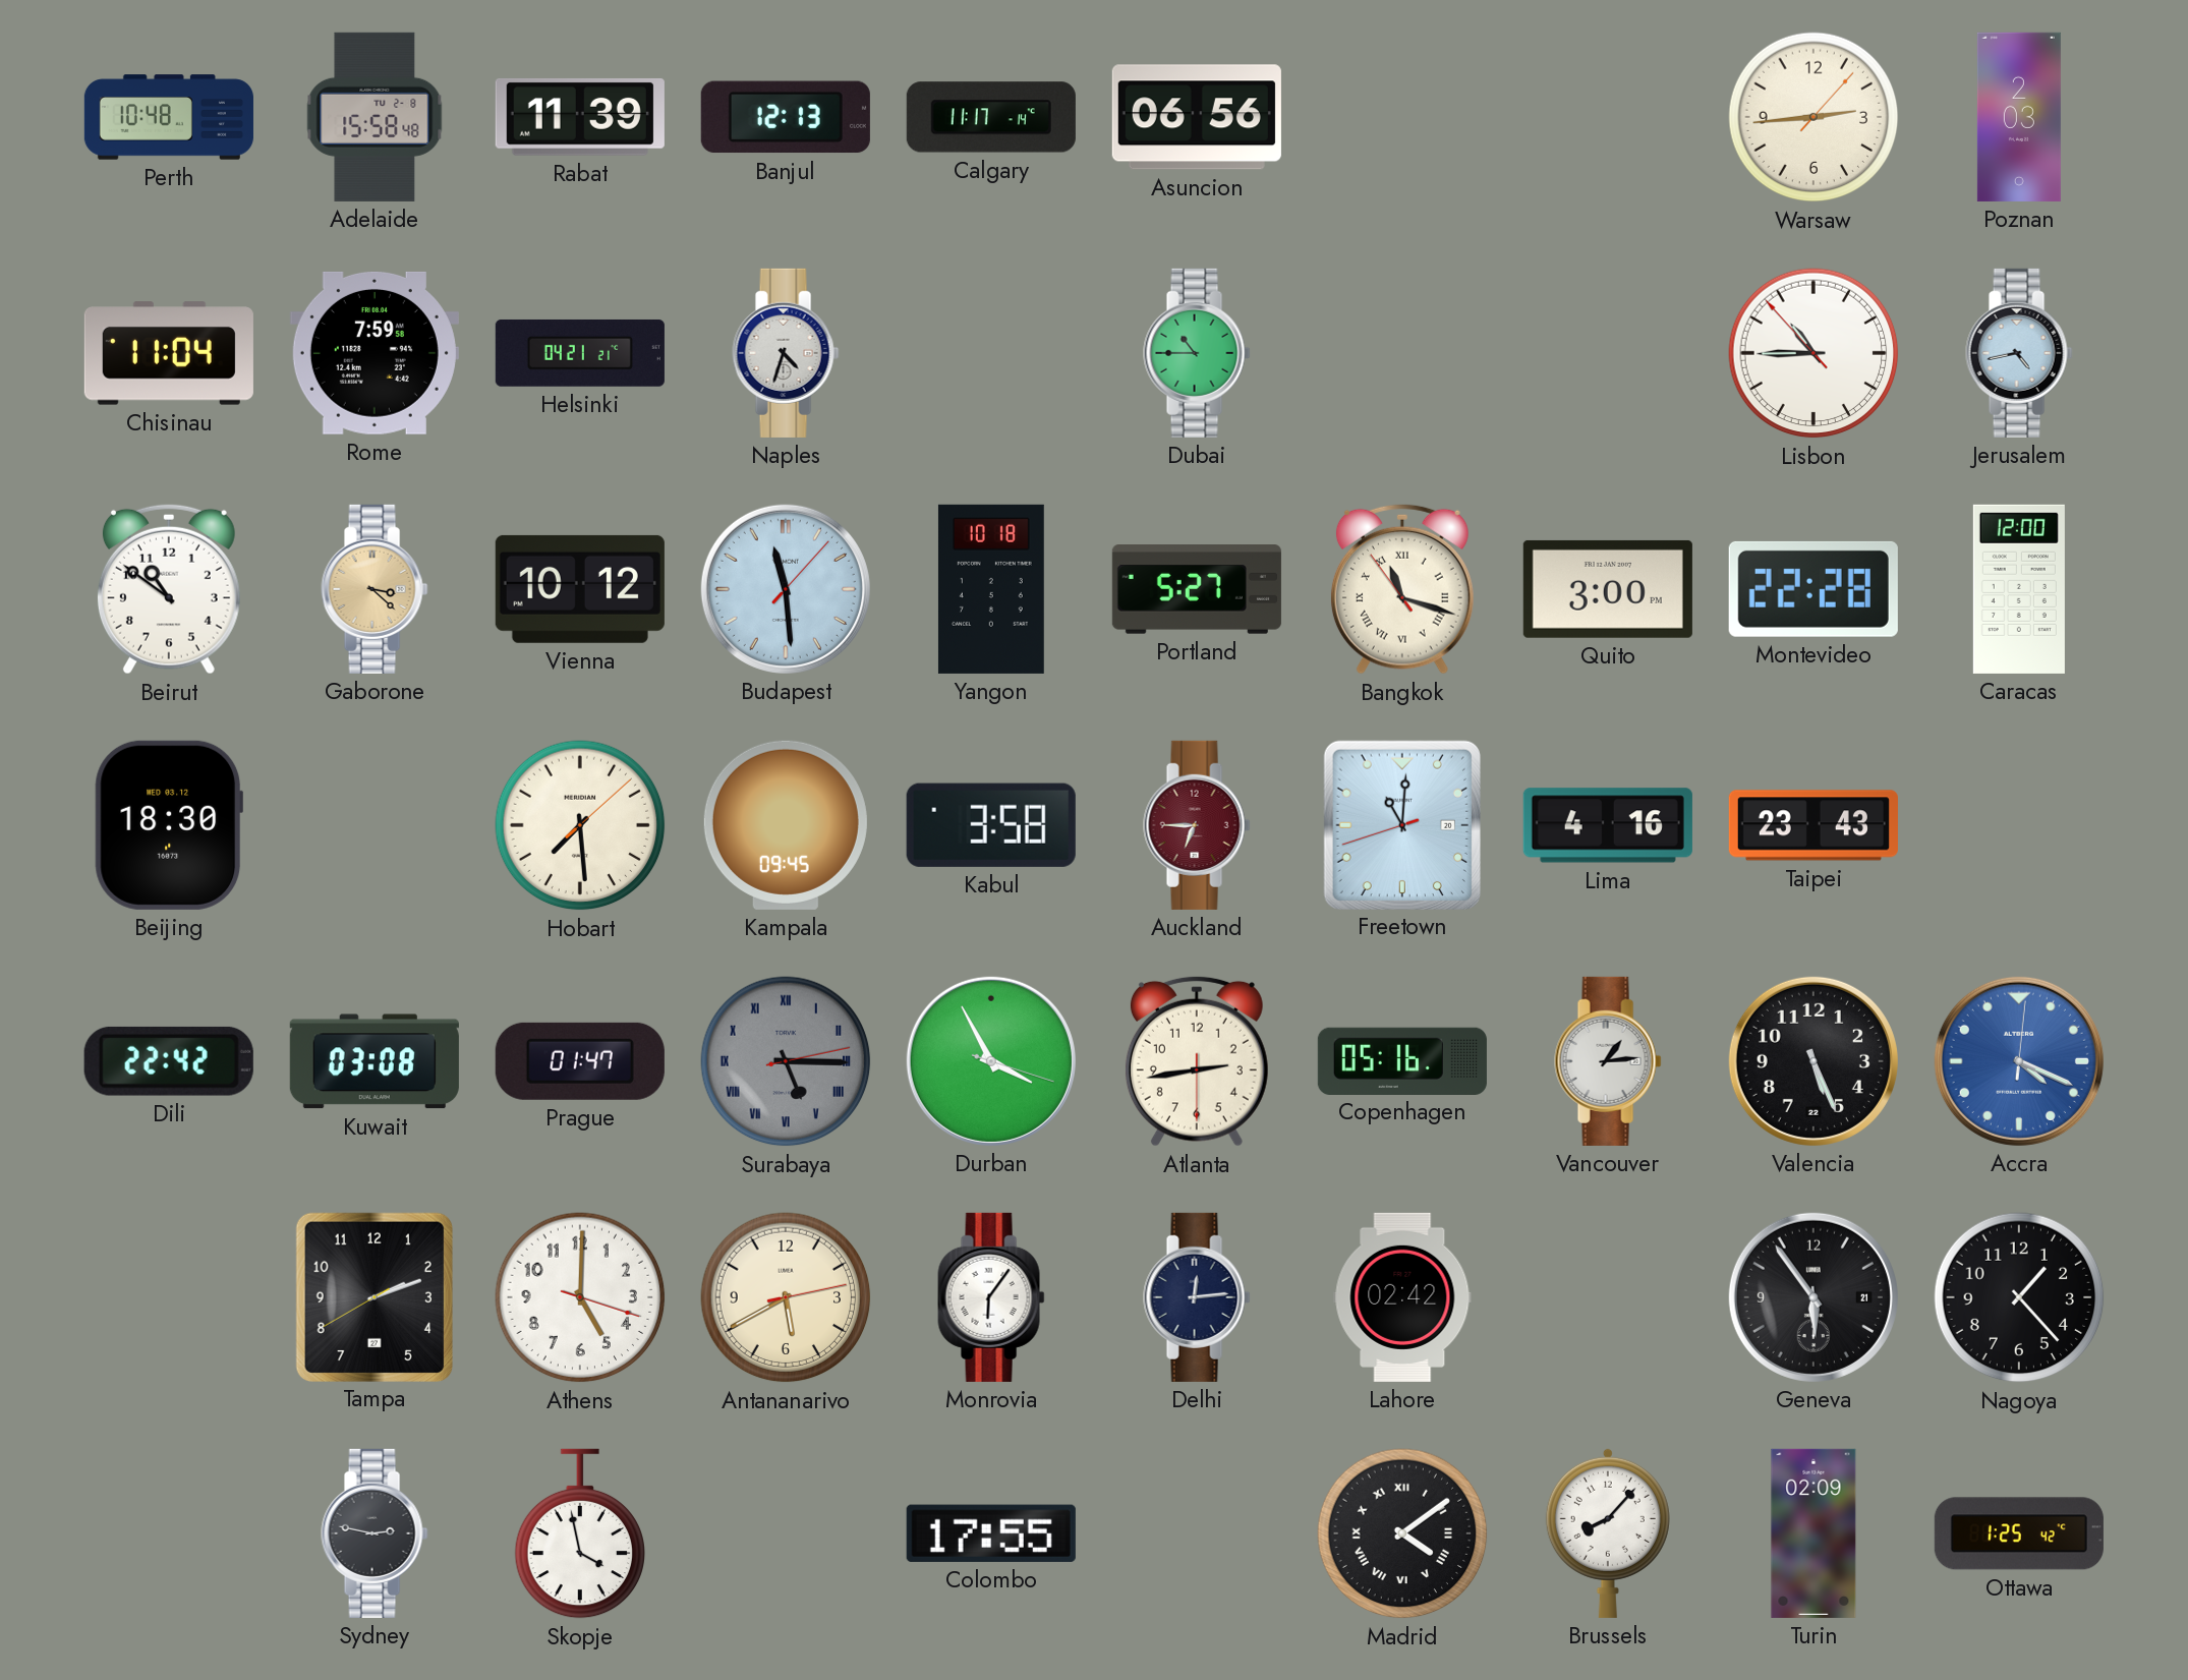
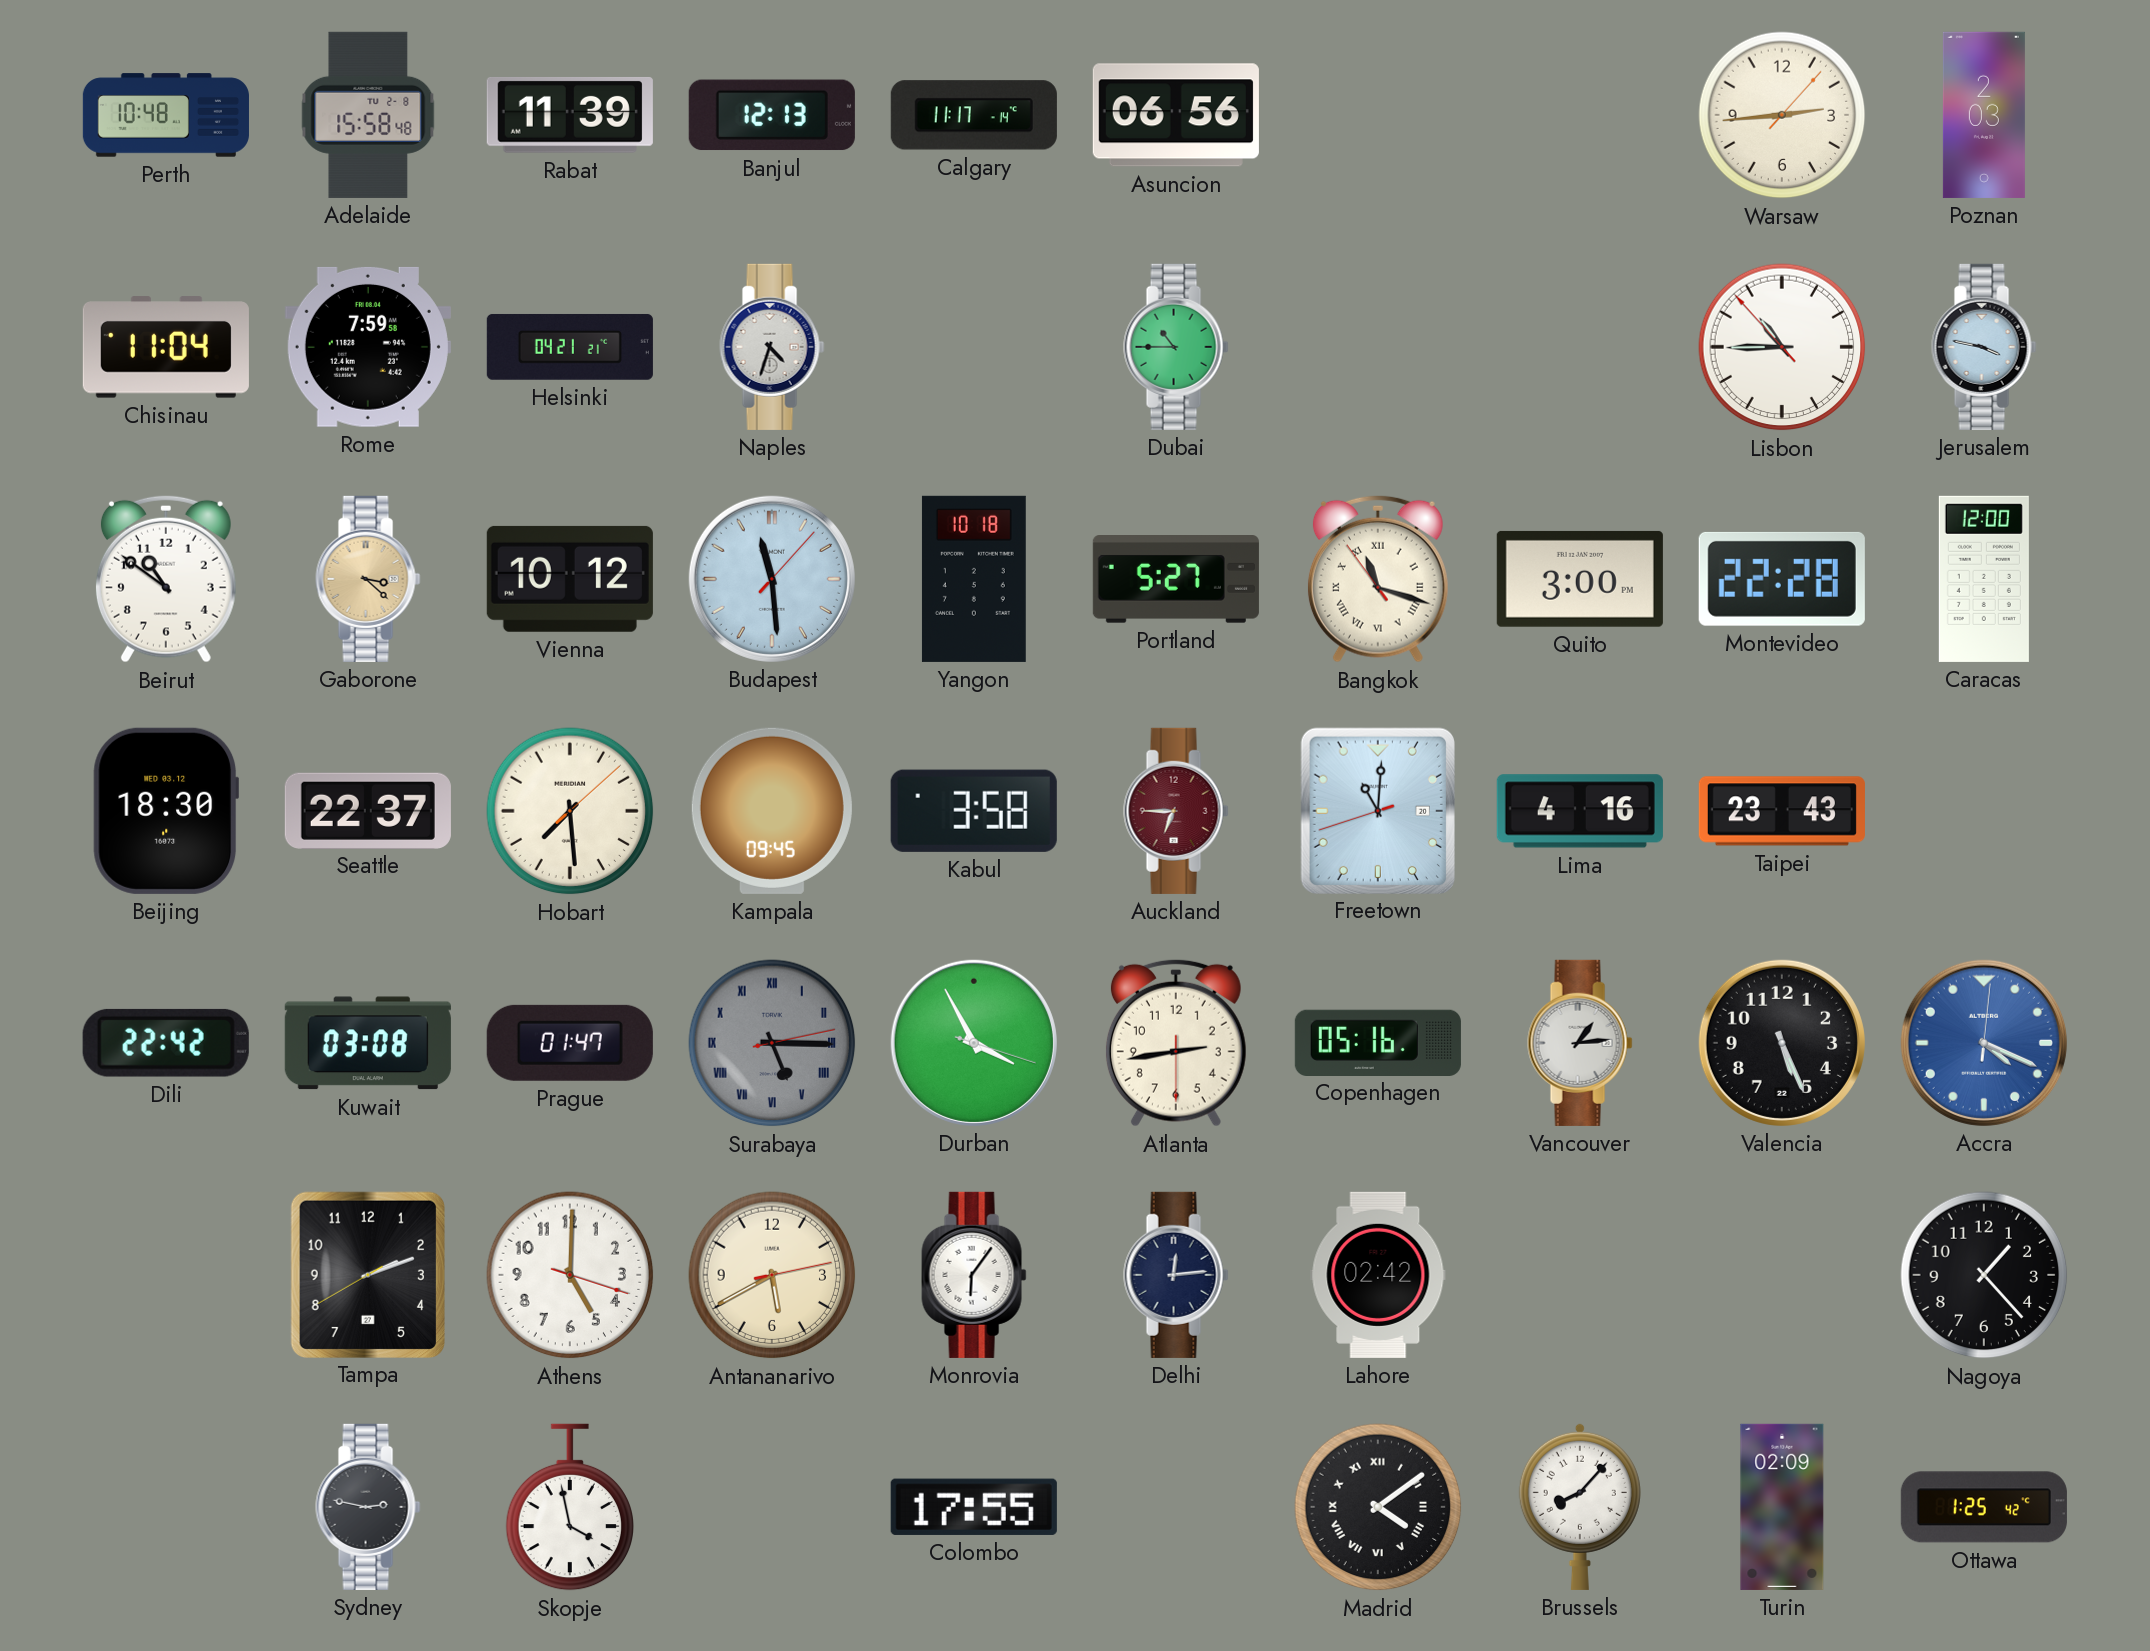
Jerusalem: 4:43 -> 3:47 (1984, 347)
Seattle: none -> 22:37 (368, 810)
Geneva: 5:54 -> none (1813, 1297)
